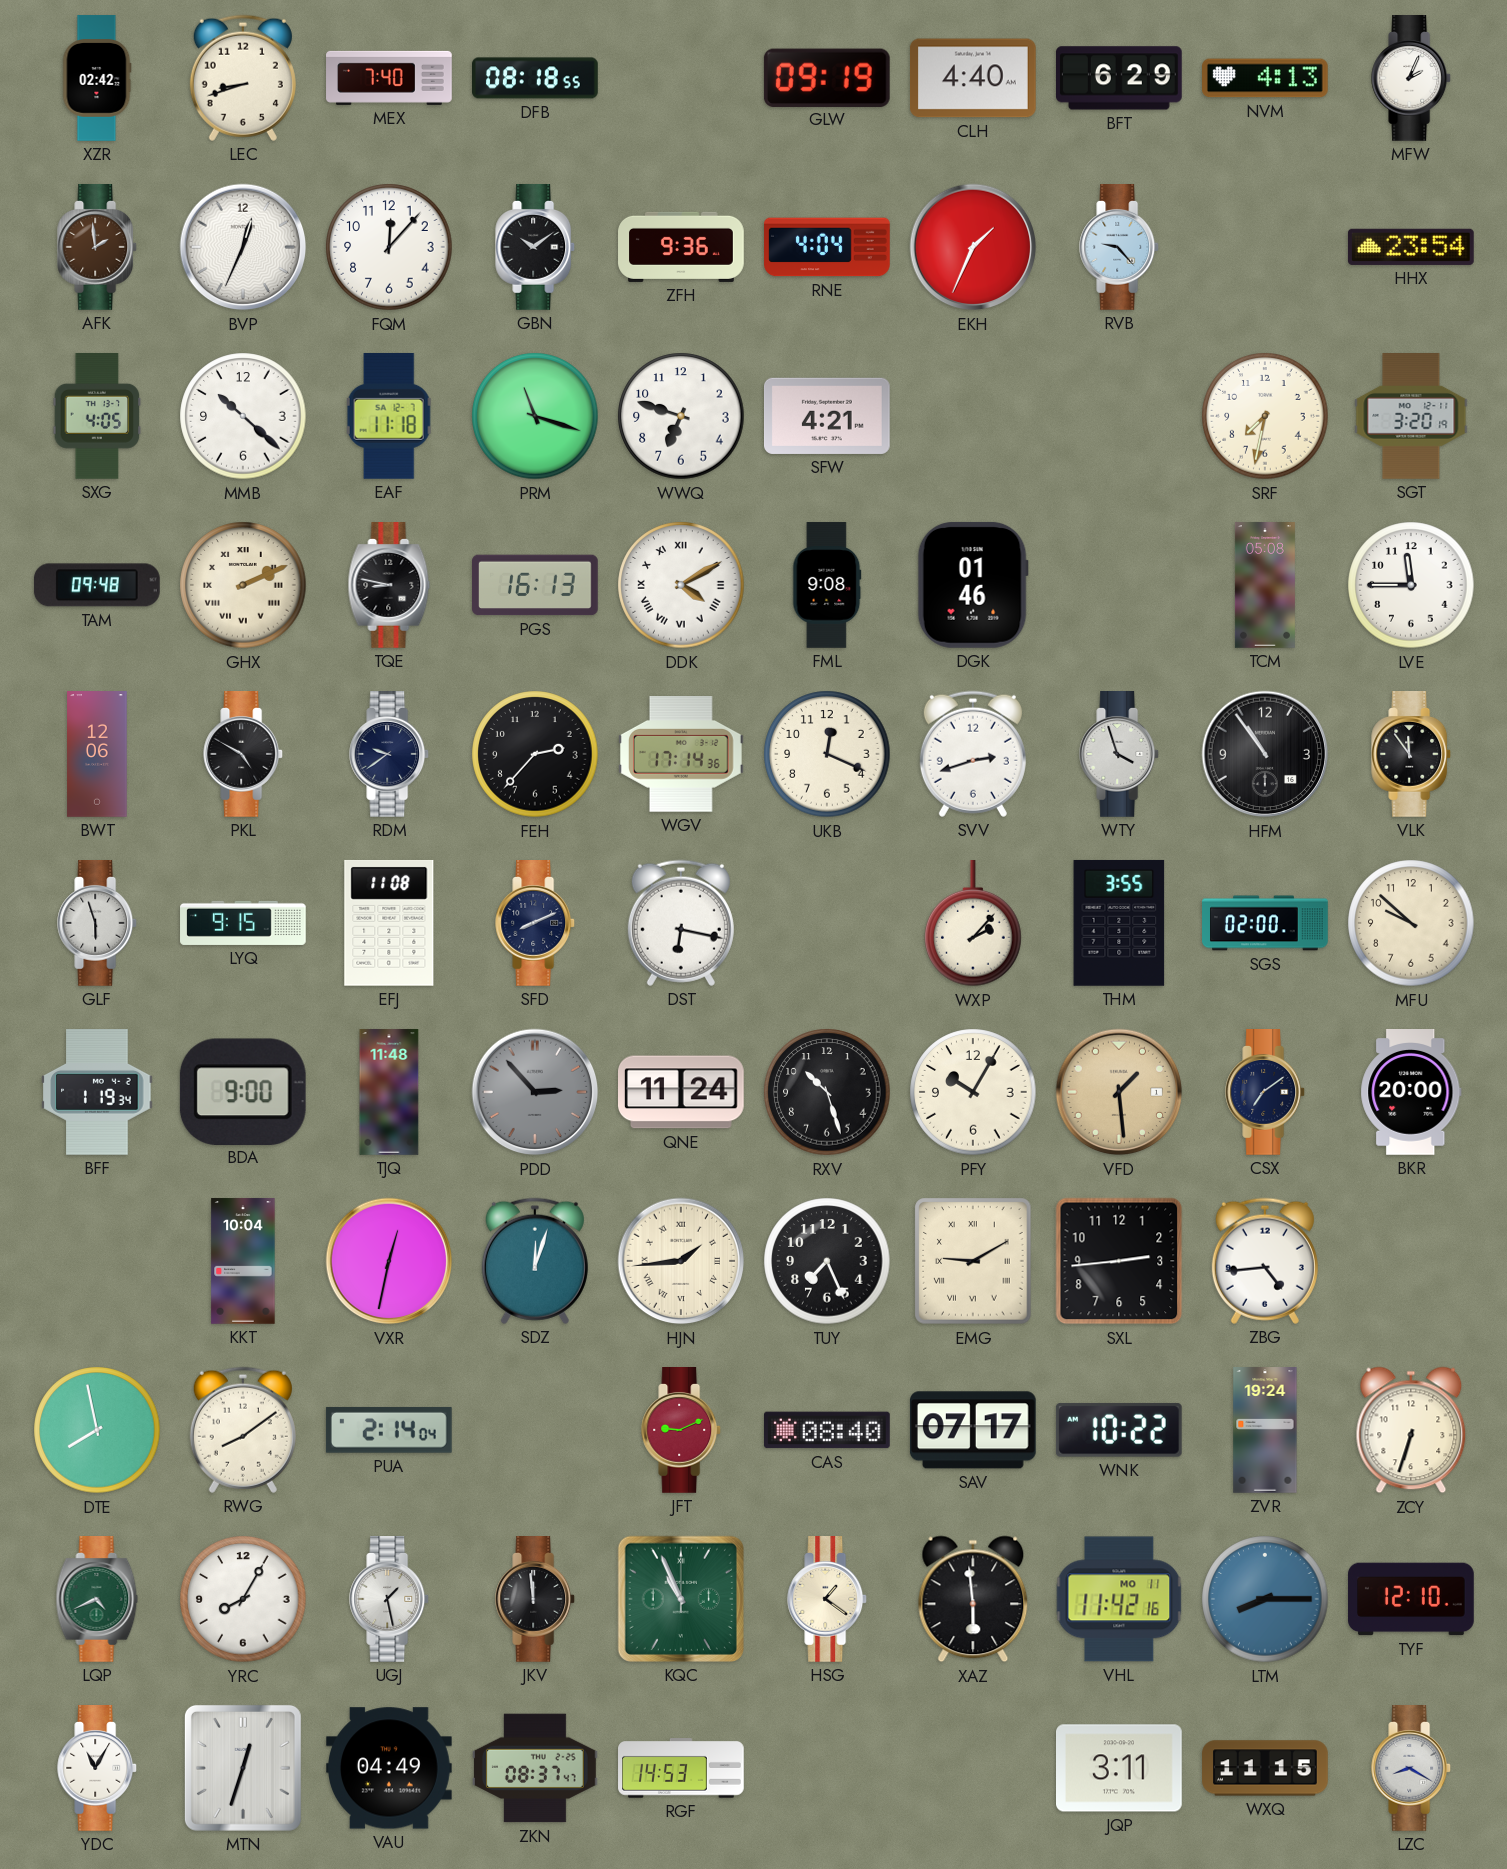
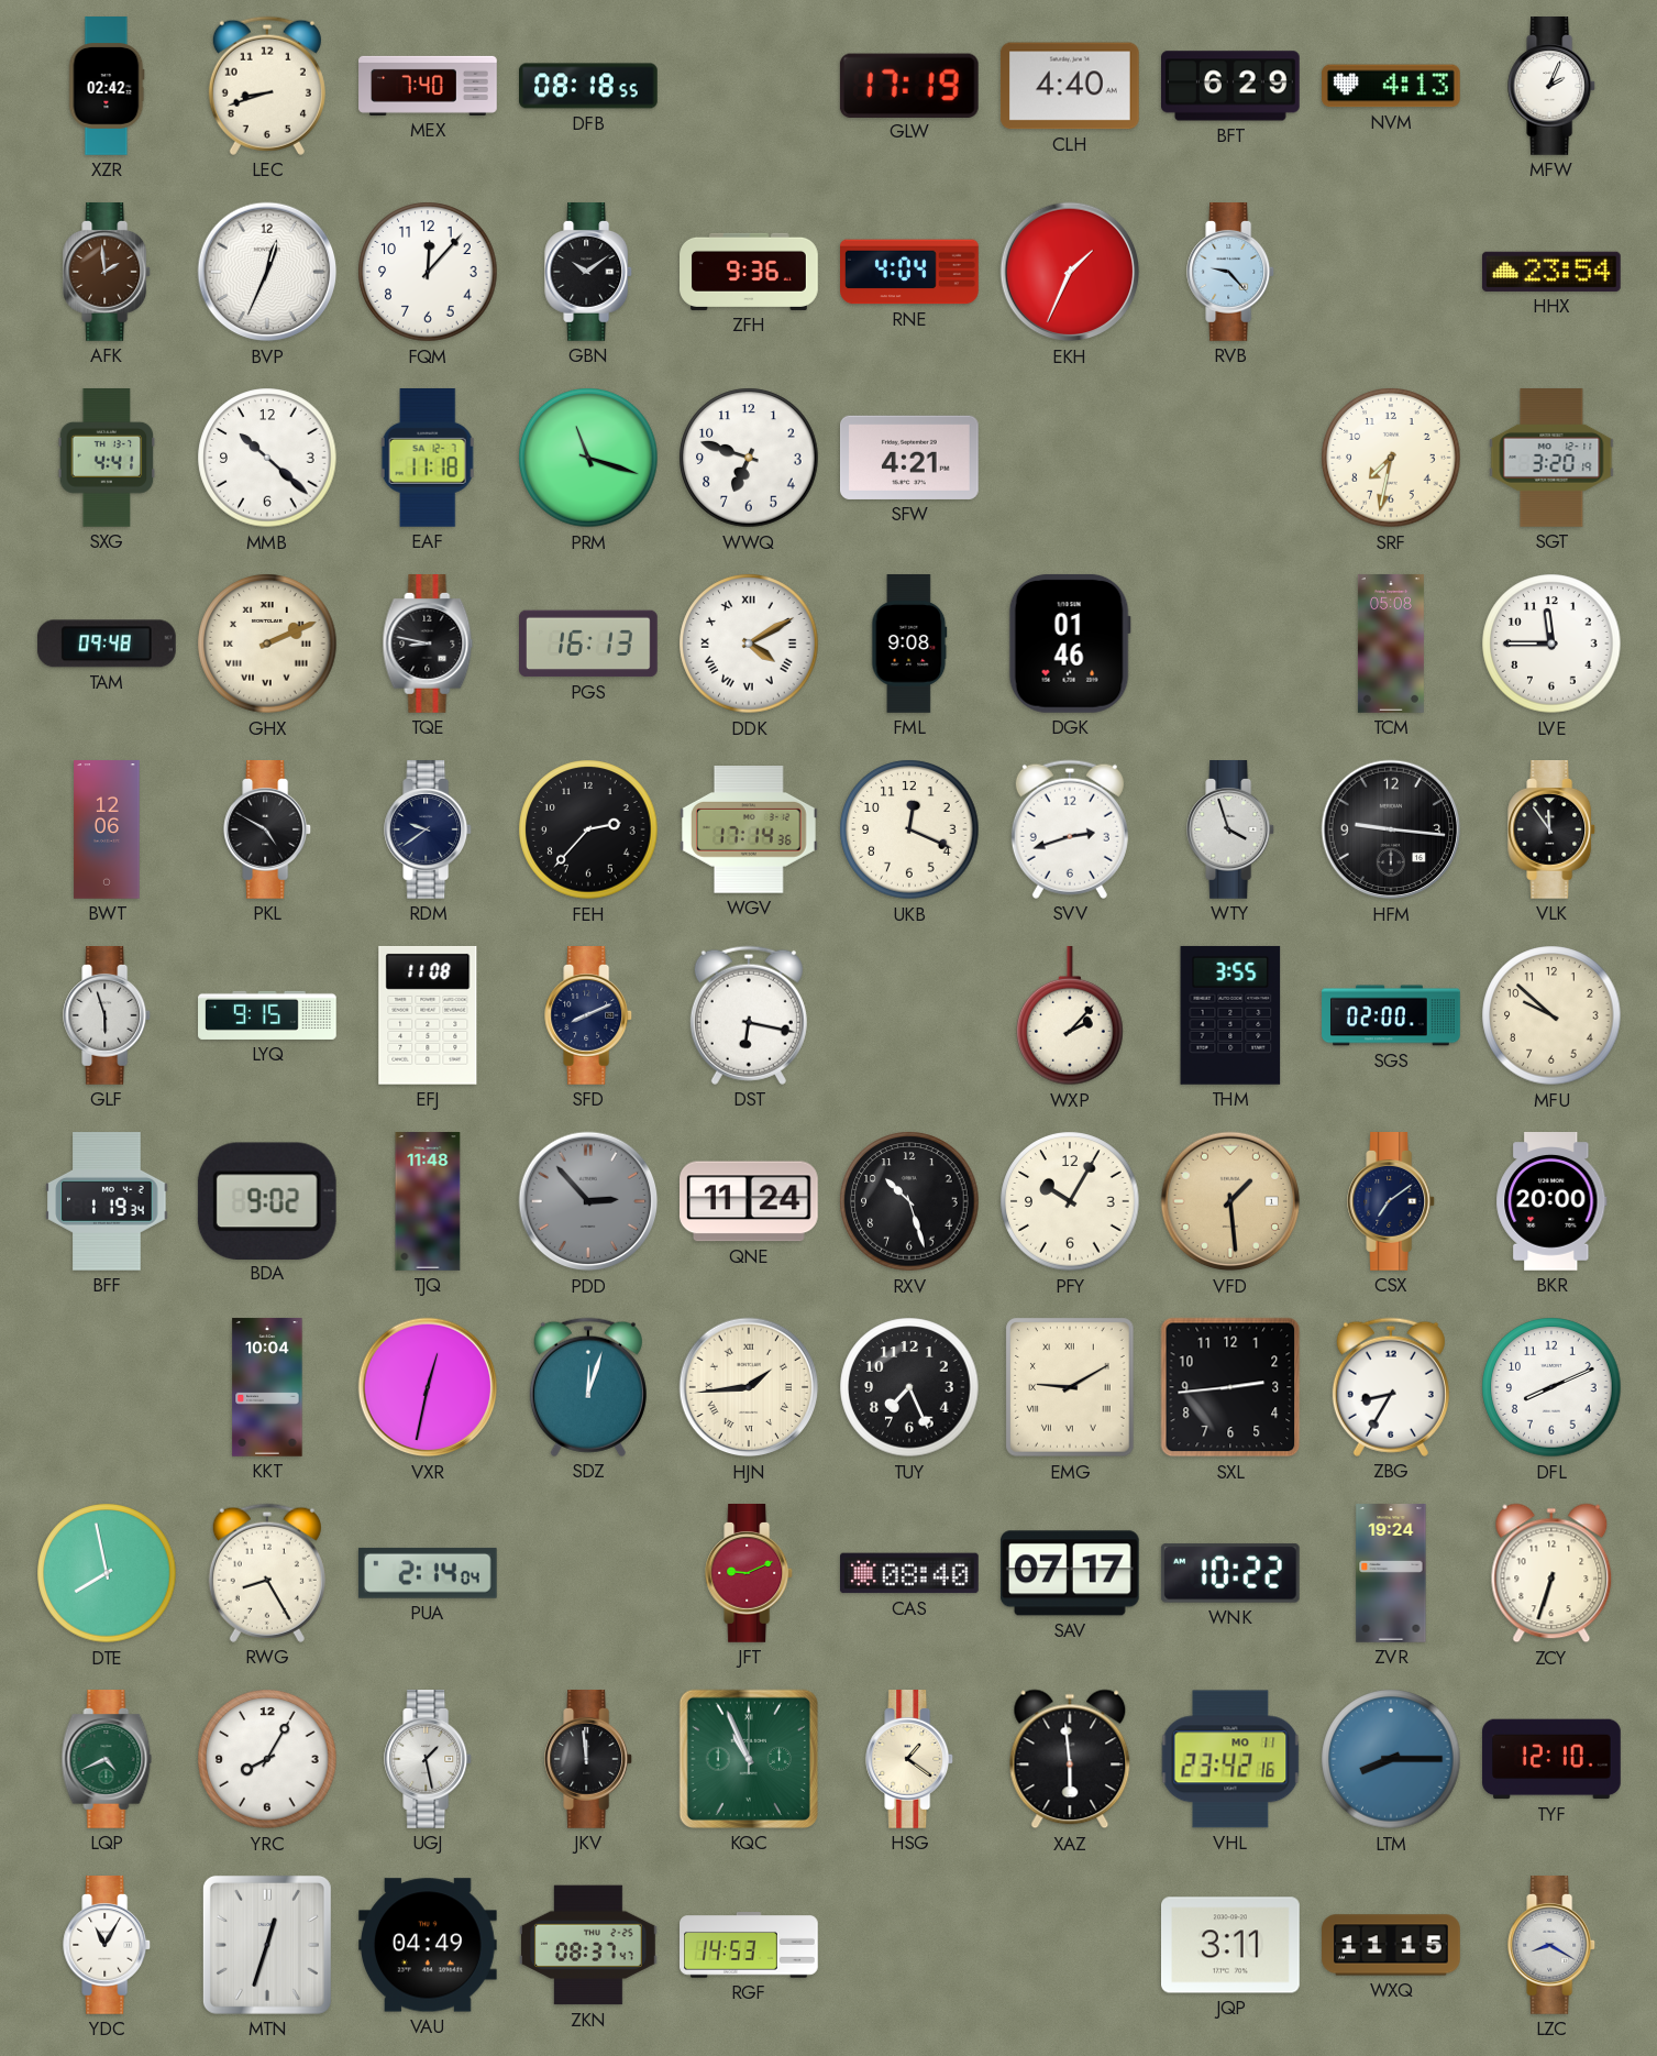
GLW: 09:19 -> 17:19 (909, 85)
SXG: 4:05 -> 4:41 (107, 459)
HFM: 10:54 -> 9:16 (1391, 829)
BDA: 9:00 -> 9:02 (267, 1200)
ZBG: 4:44 -> 8:35 (1391, 1387)
DFL: none -> 8:11 (1551, 1387)
RWG: 8:09 -> 8:25 (267, 1573)
VHL: 11:42 -> 23:42 (1230, 1759)
